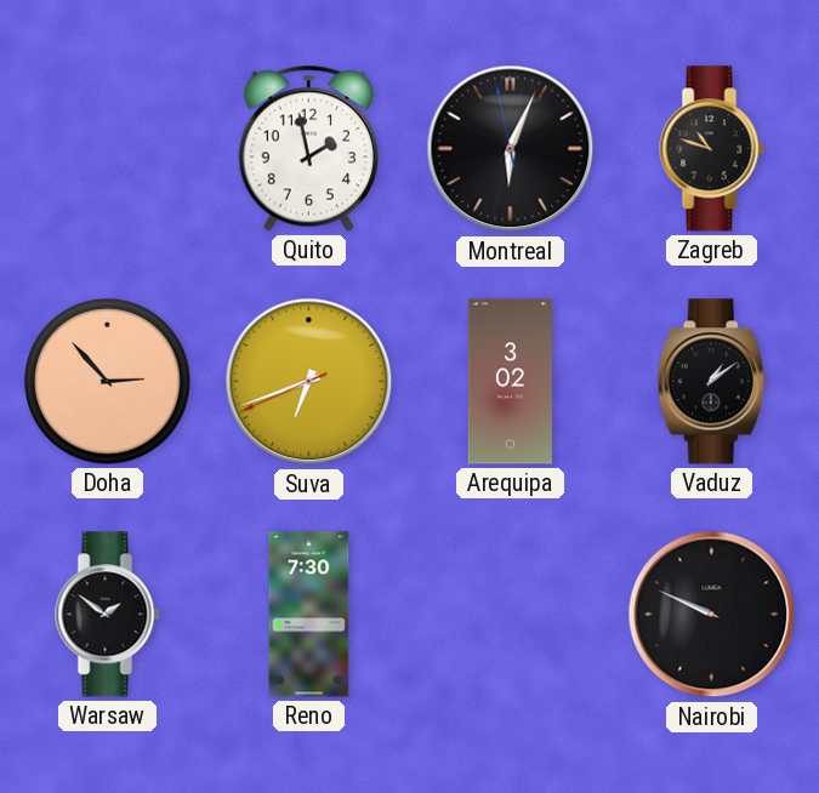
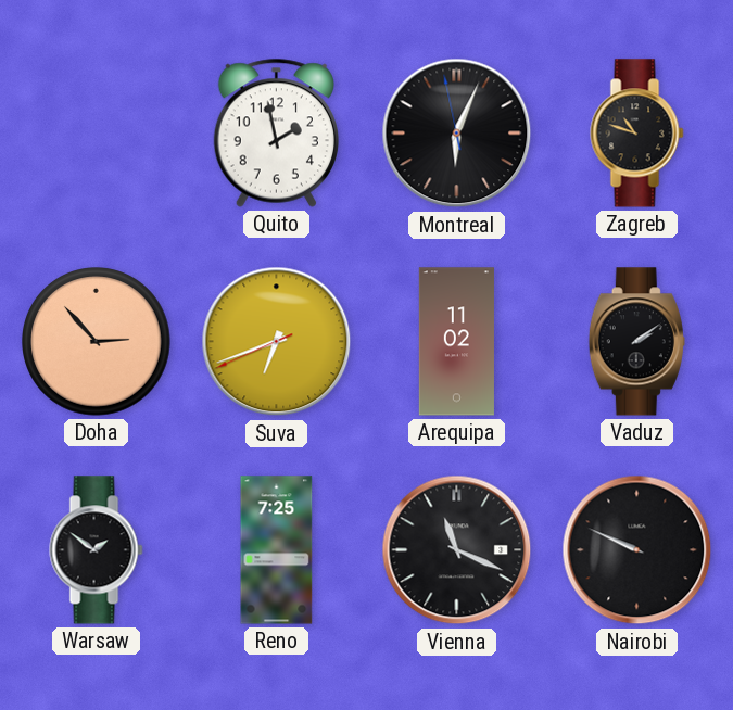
Arequipa: 3:02 -> 11:02 (456, 342)
Vaduz: 1:09 -> 2:09 (636, 342)
Reno: 7:30 -> 7:25 (277, 550)
Vienna: none -> 11:19 (457, 550)
